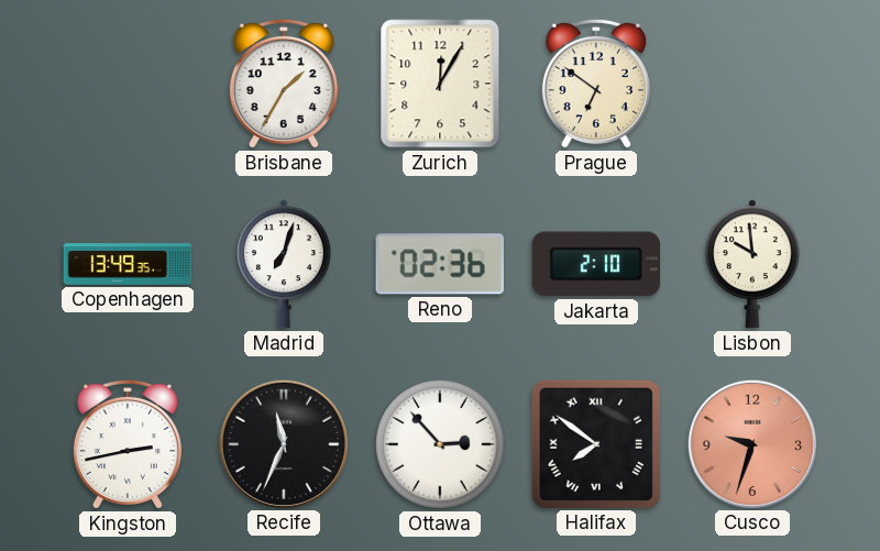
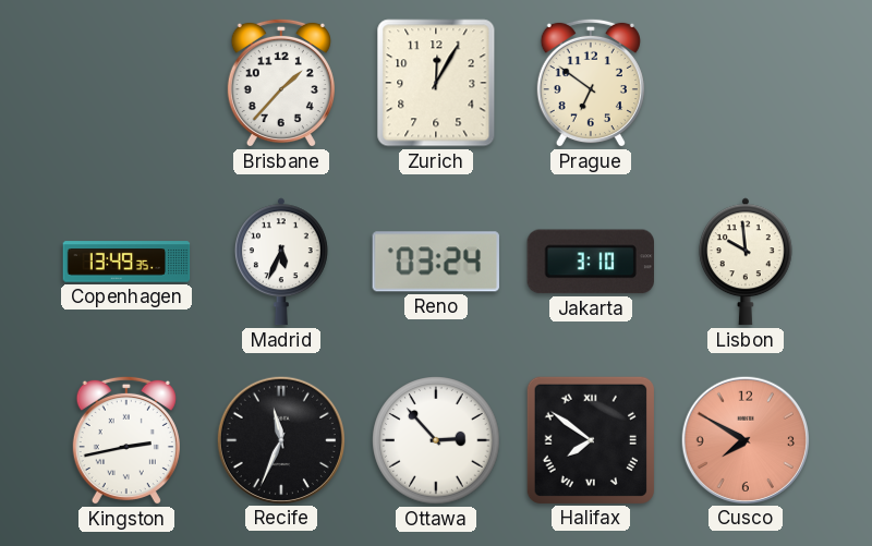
Brisbane: 1:35 -> 1:37 (281, 83)
Madrid: 7:03 -> 5:34 (281, 262)
Reno: 02:36 -> 03:24 (435, 262)
Jakarta: 2:10 -> 3:10 (590, 262)
Cusco: 9:33 -> 7:50 (744, 439)
